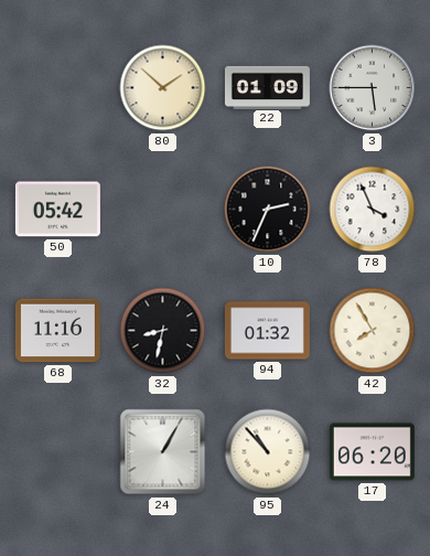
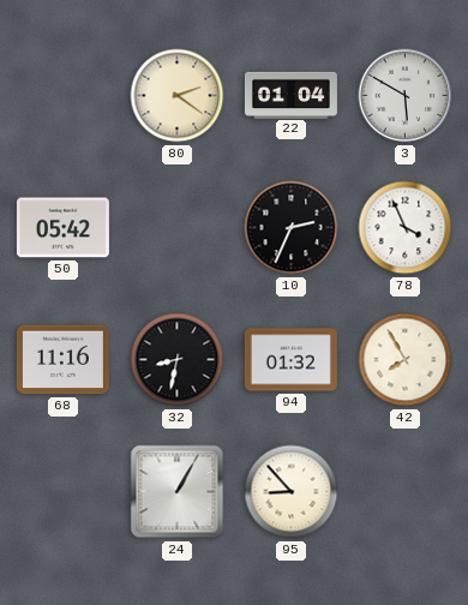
80: 1:52 -> 2:21 (178, 96)
22: 01:09 -> 01:04 (290, 95)
3: 5:45 -> 5:50 (406, 96)
95: 10:53 -> 8:53 (292, 492)
17: 06:20 -> none (372, 452)
